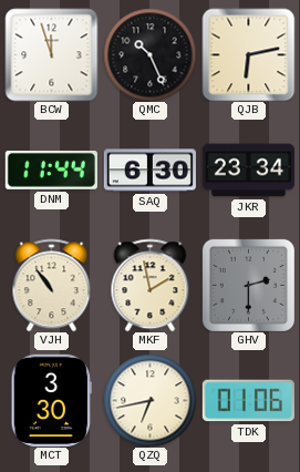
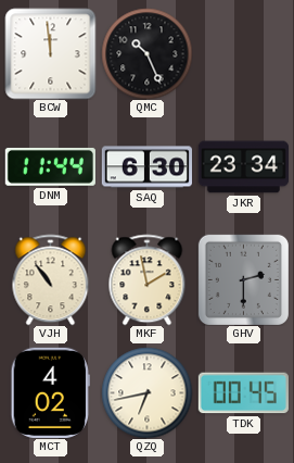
BCW: 11:57 -> 11:59 (50, 53)
QJB: 6:13 -> none (248, 54)
MCT: 3:30 -> 4:02 (50, 392)
TDK: 01:06 -> 00:45 (243, 393)
